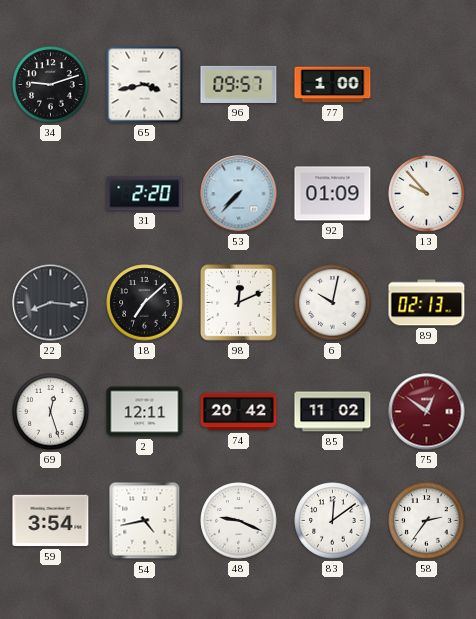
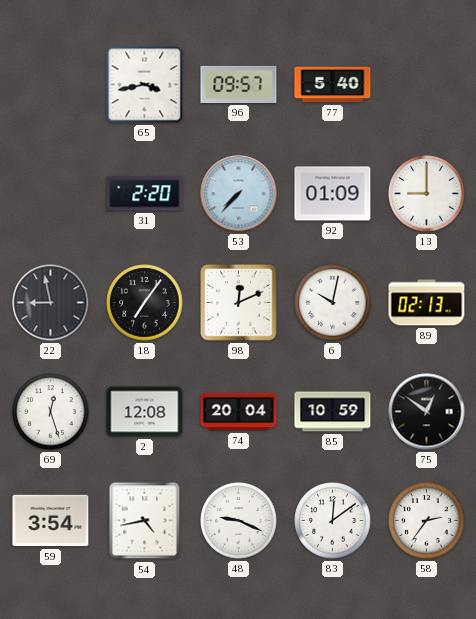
34: 9:12 -> none (51, 85)
77: 1:00 -> 5:40 (333, 85)
13: 9:53 -> 9:00 (427, 194)
22: 8:16 -> 8:58 (51, 303)
18: 7:08 -> 7:06 (145, 303)
2: 12:11 -> 12:08 (145, 412)
74: 20:42 -> 20:04 (239, 412)
85: 11:02 -> 10:59 (333, 412)
75 dial: burgundy -> black (427, 412)
